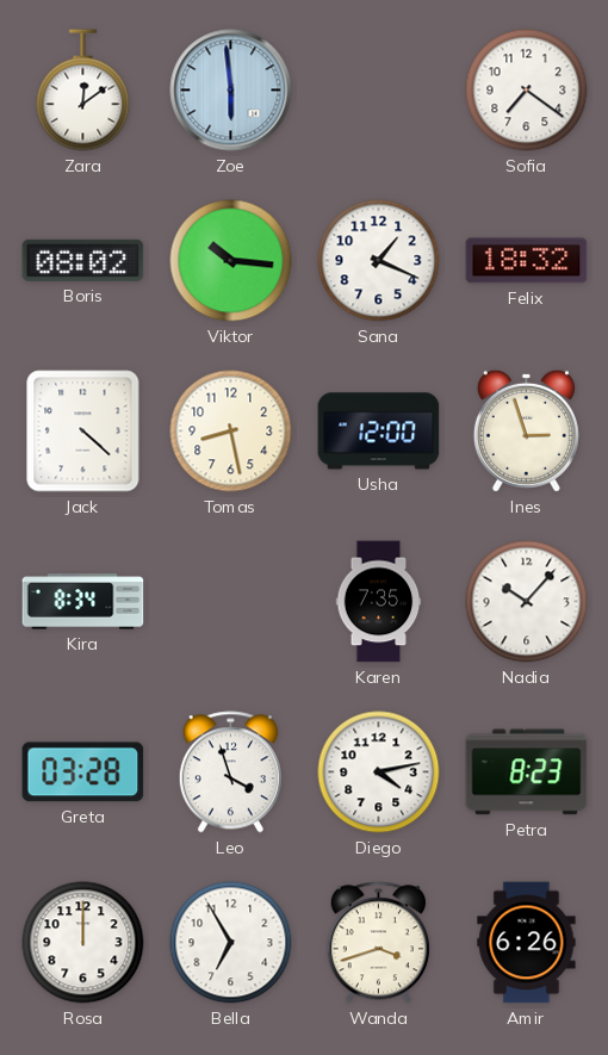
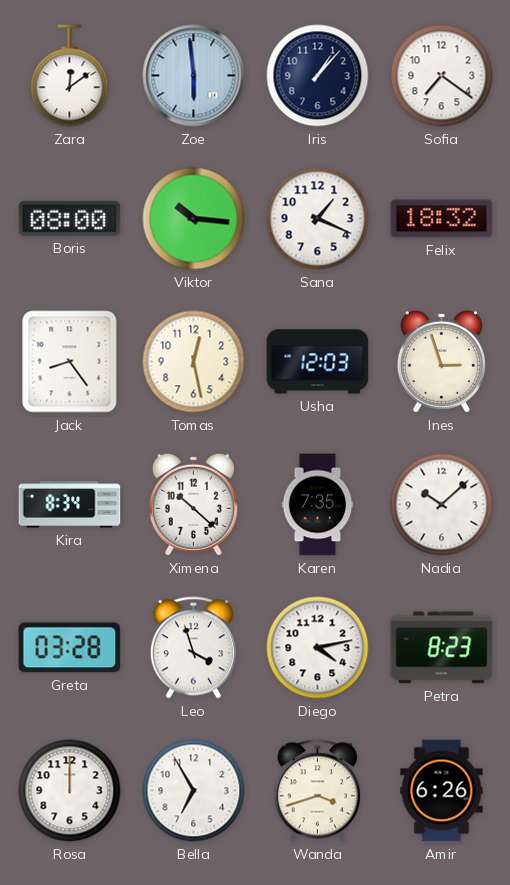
Iris: none -> 1:07 (318, 76)
Boris: 08:02 -> 08:00 (70, 218)
Jack: 4:22 -> 8:24 (70, 362)
Tomas: 8:28 -> 12:28 (194, 362)
Usha: 12:00 -> 12:03 (318, 362)
Ximena: none -> 10:22 (193, 504)
Nadia: 10:07 -> 10:08 (442, 505)
